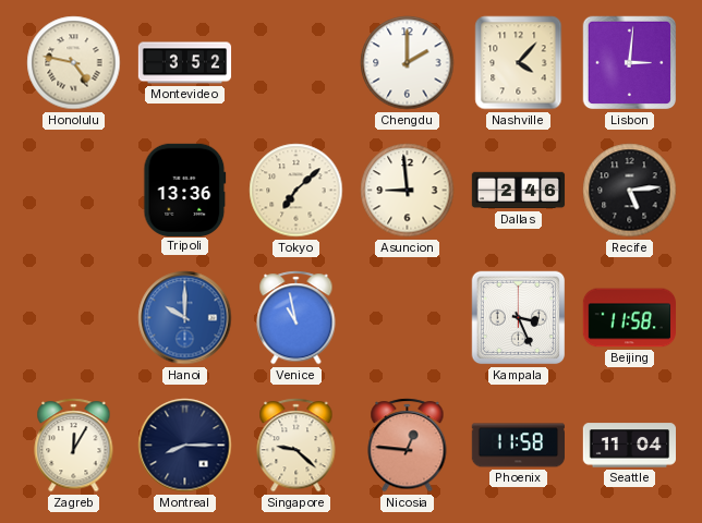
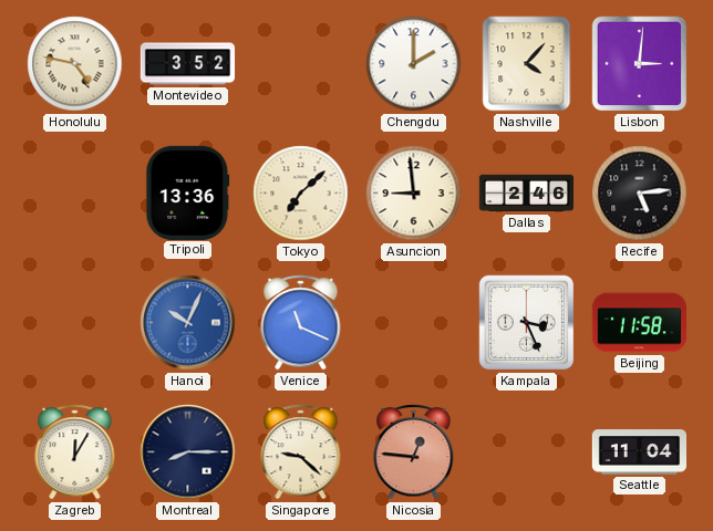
Hanoi: 10:00 -> 10:04 (188, 323)
Venice: 10:58 -> 11:19 (301, 323)
Phoenix: 11:58 -> none (518, 446)
